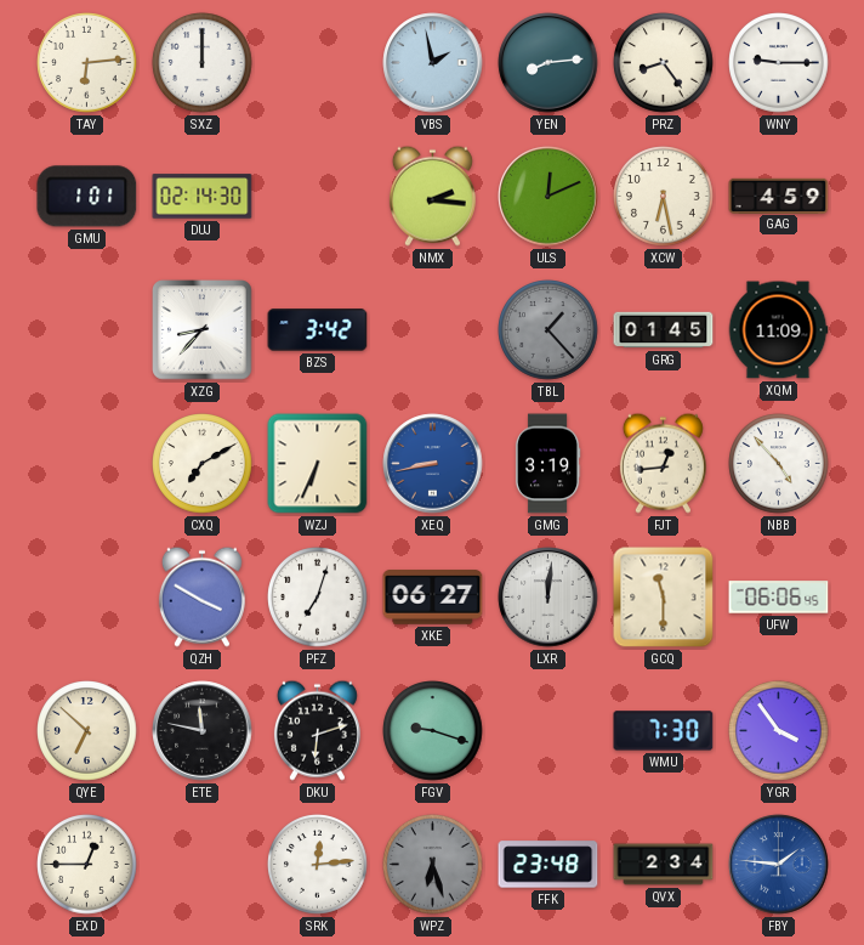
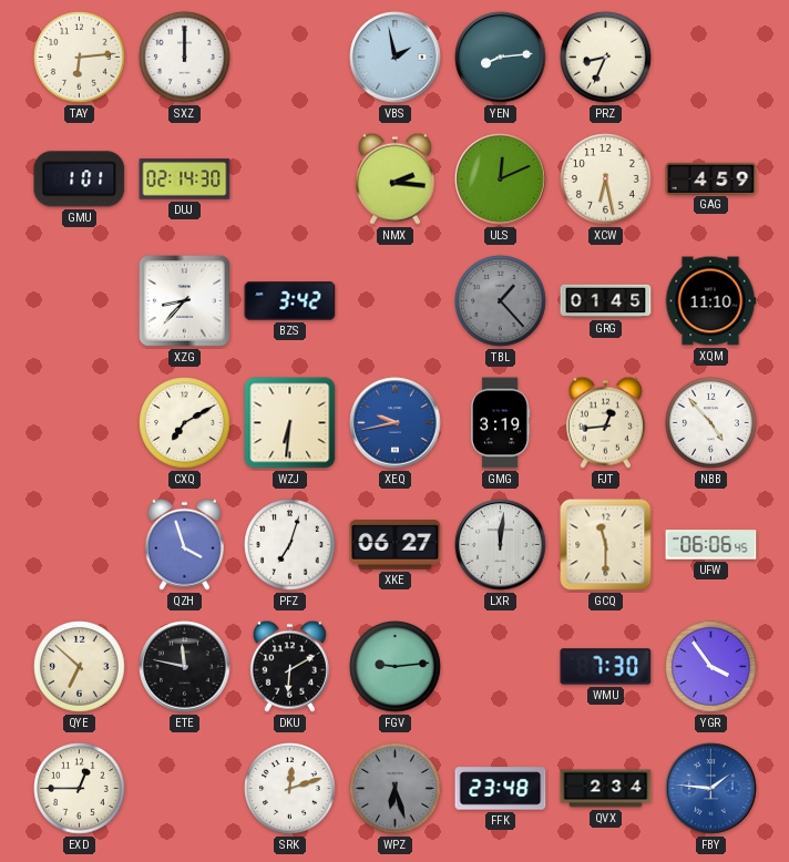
PRZ: 8:24 -> 8:34 (606, 58)
WNY: 9:15 -> none (779, 63)
XQM: 11:09 -> 11:10 (710, 301)
WZJ: 6:34 -> 6:31 (290, 423)
XEQ: 8:43 -> 9:43 (396, 423)
QZH: 3:50 -> 3:57 (184, 544)
DKU: 6:12 -> 6:10 (289, 666)
FGV: 9:18 -> 9:14 (396, 667)
SRK: 12:14 -> 12:12 (290, 789)
